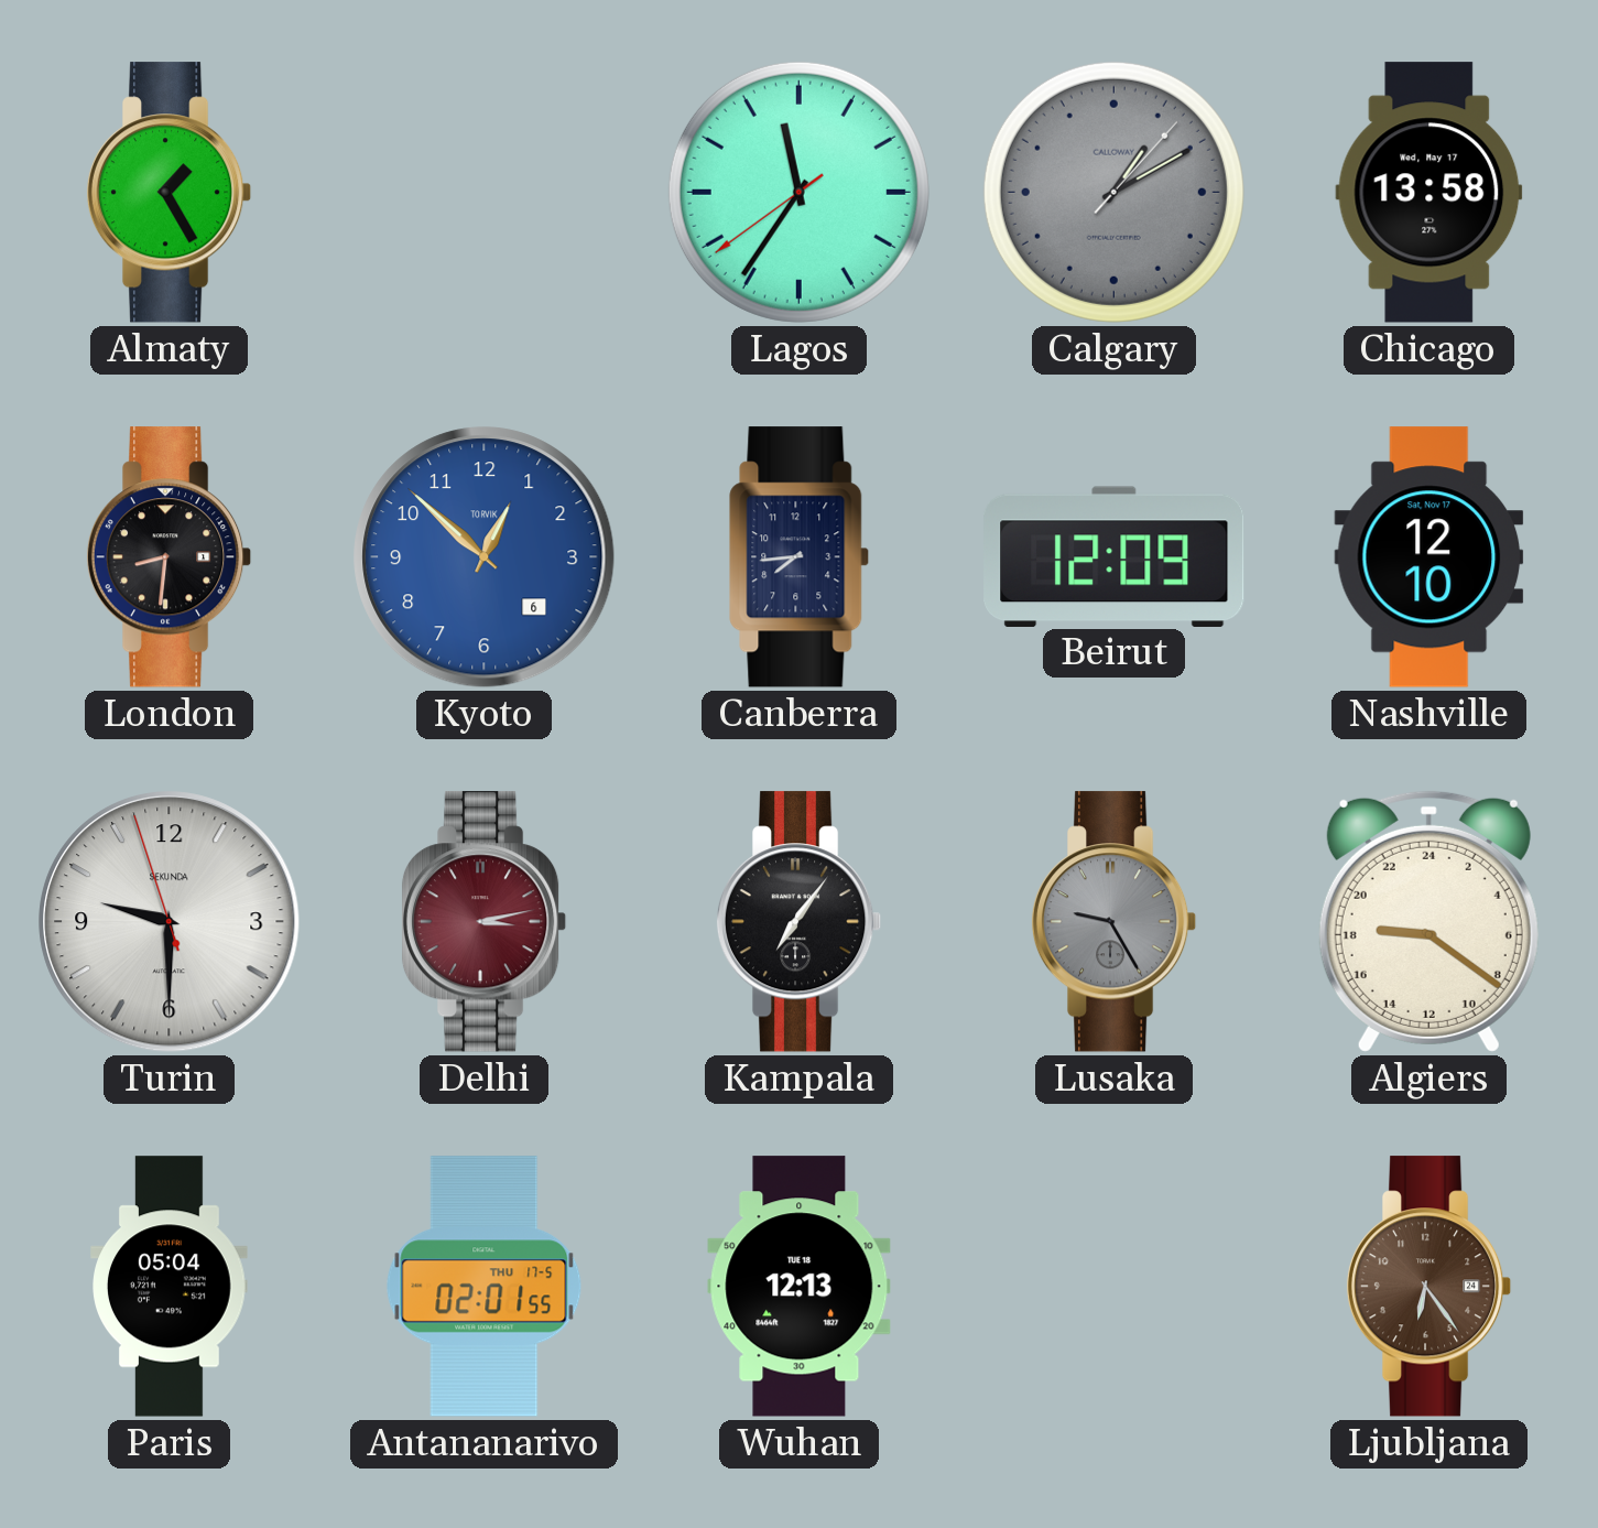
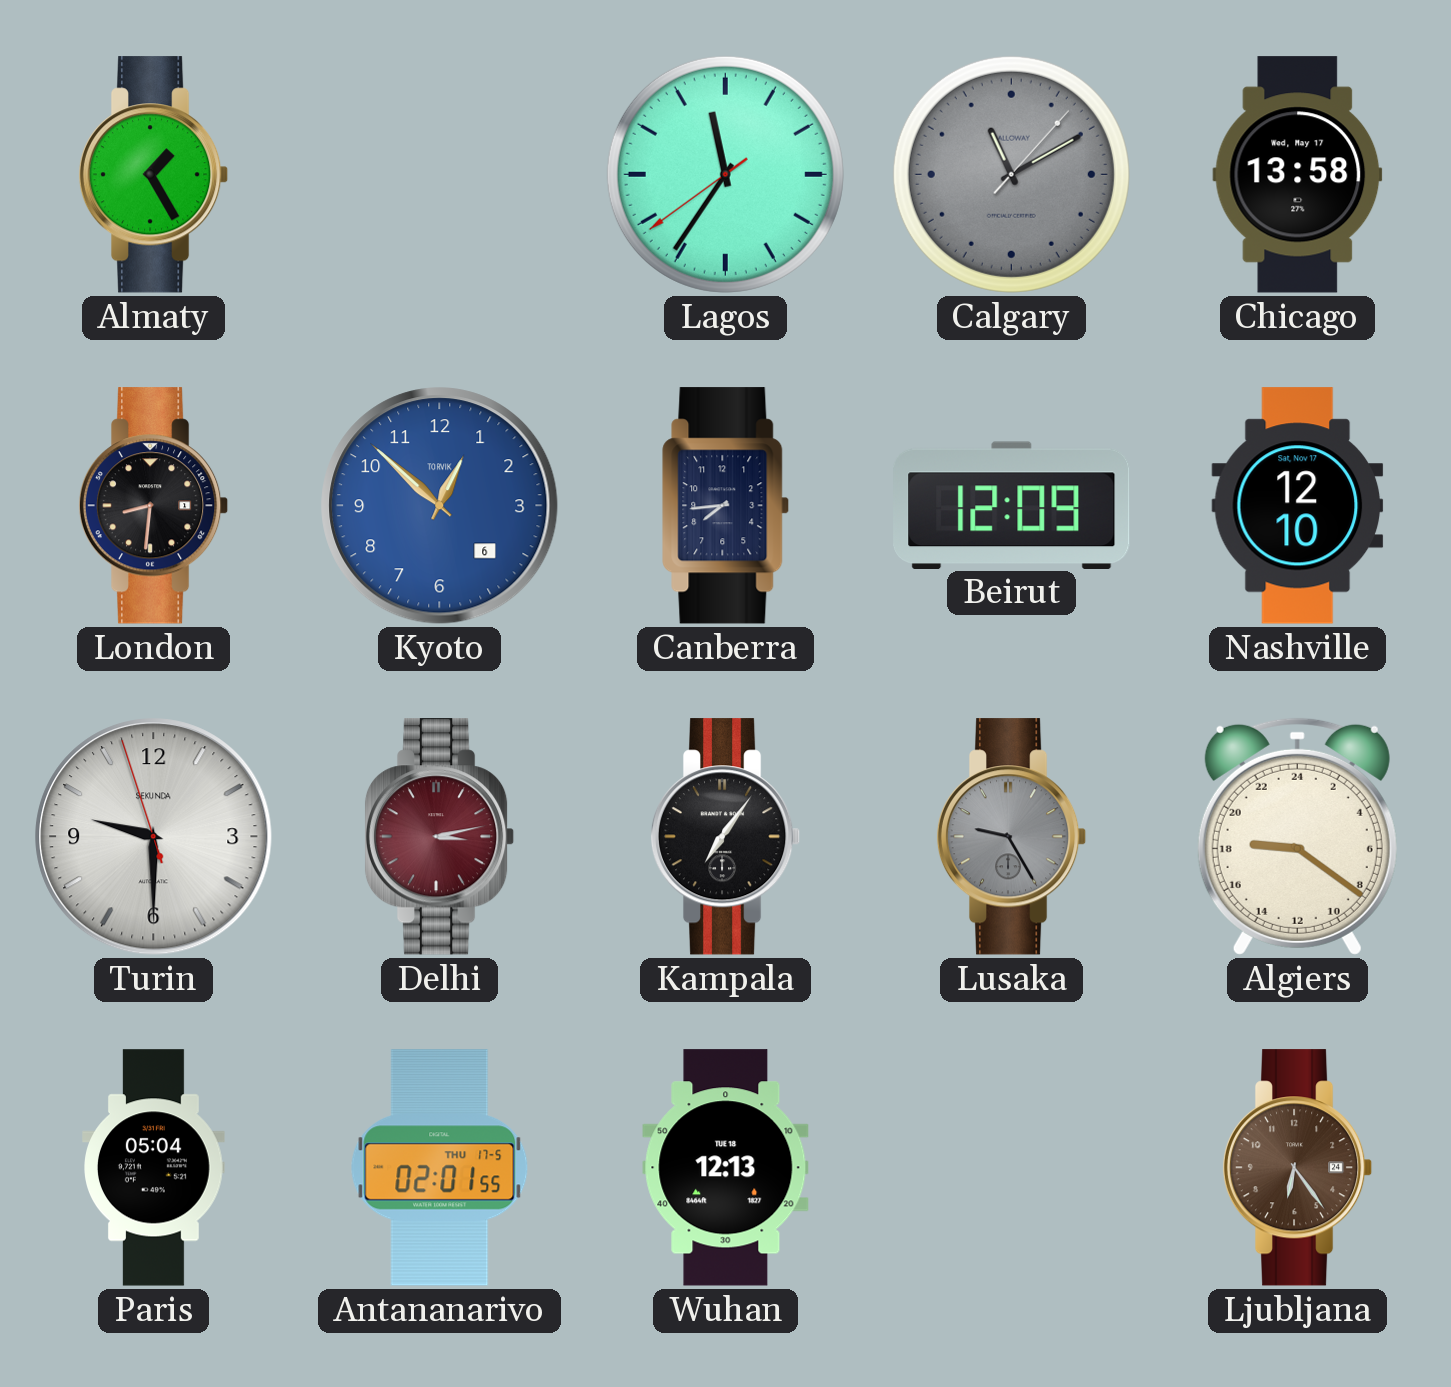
Calgary: 1:10 -> 11:10 (1011, 174)
